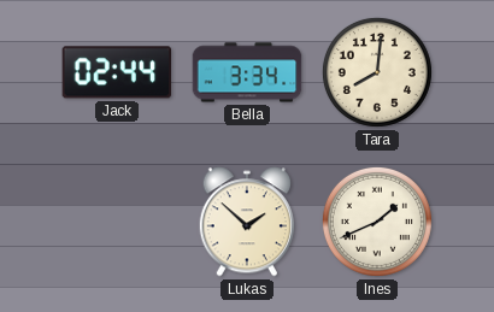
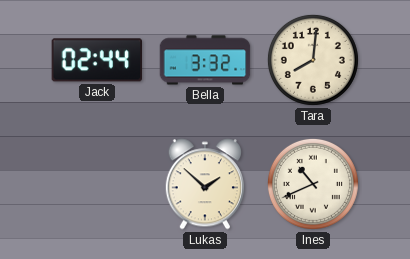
Bella: 3:34 -> 3:32 (205, 60)
Ines: 1:41 -> 10:41 (313, 184)
